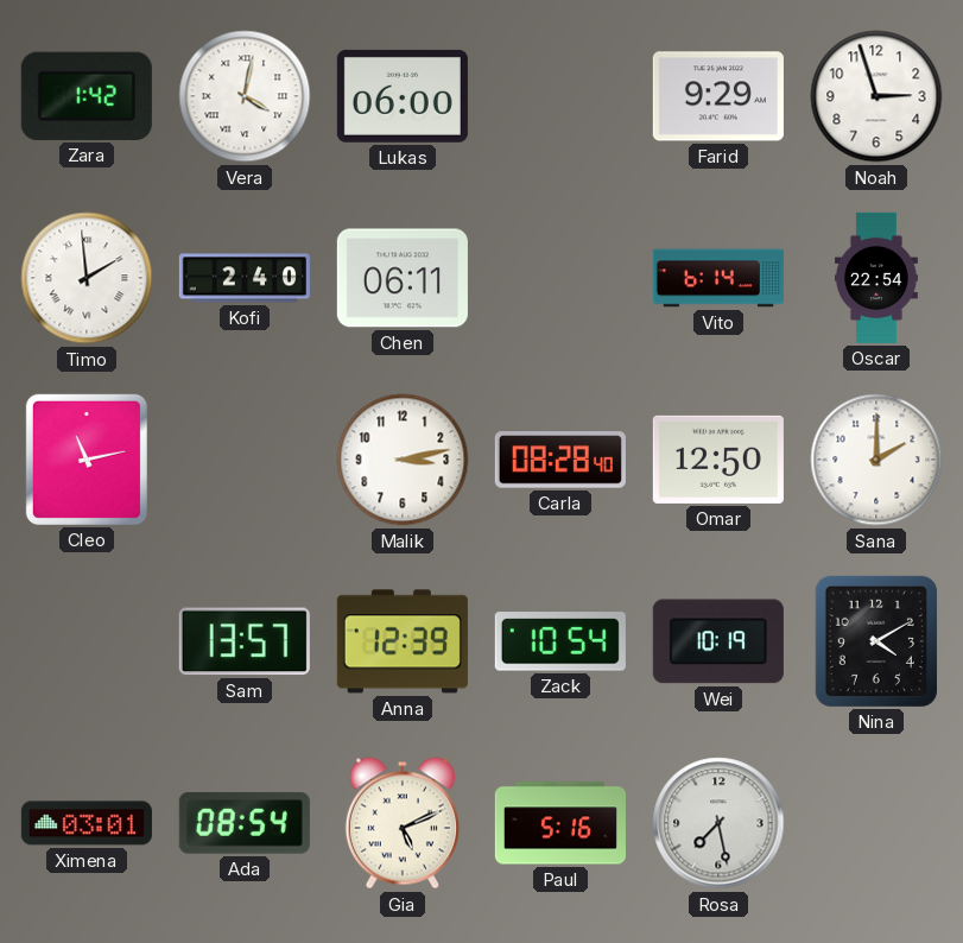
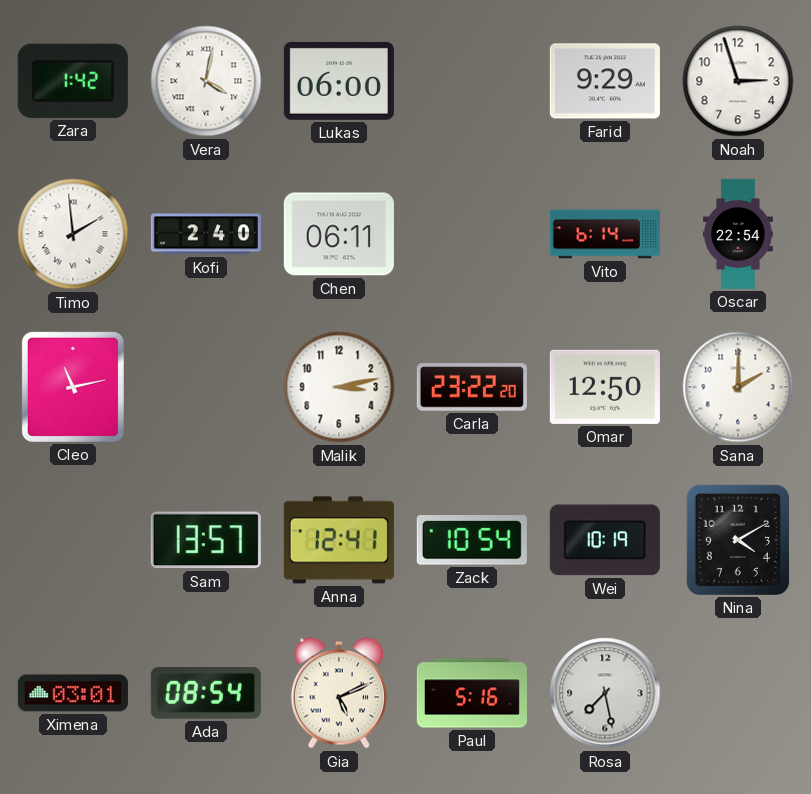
Carla: 08:28 -> 23:22 (472, 387)
Anna: 12:39 -> 12:41 (339, 540)
